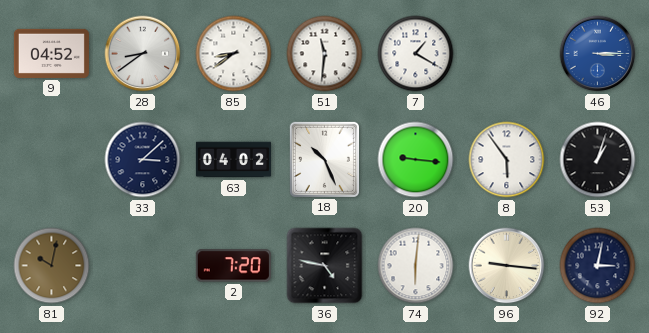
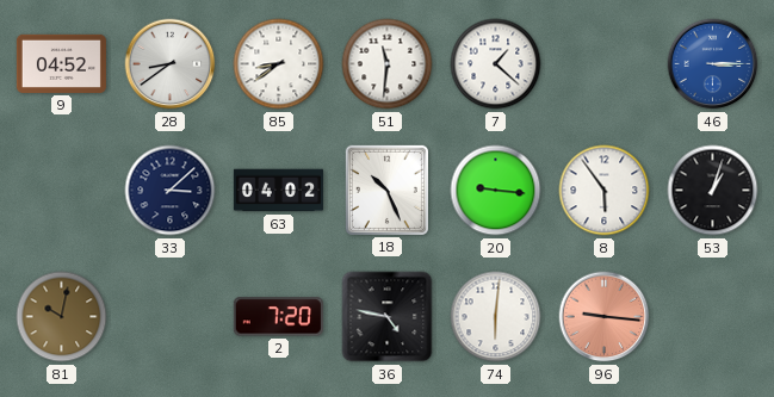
7: 1:20 -> 1:22 (496, 64)
96 dial: cream -> salmon (605, 317)
92: 3:02 -> none (598, 266)
